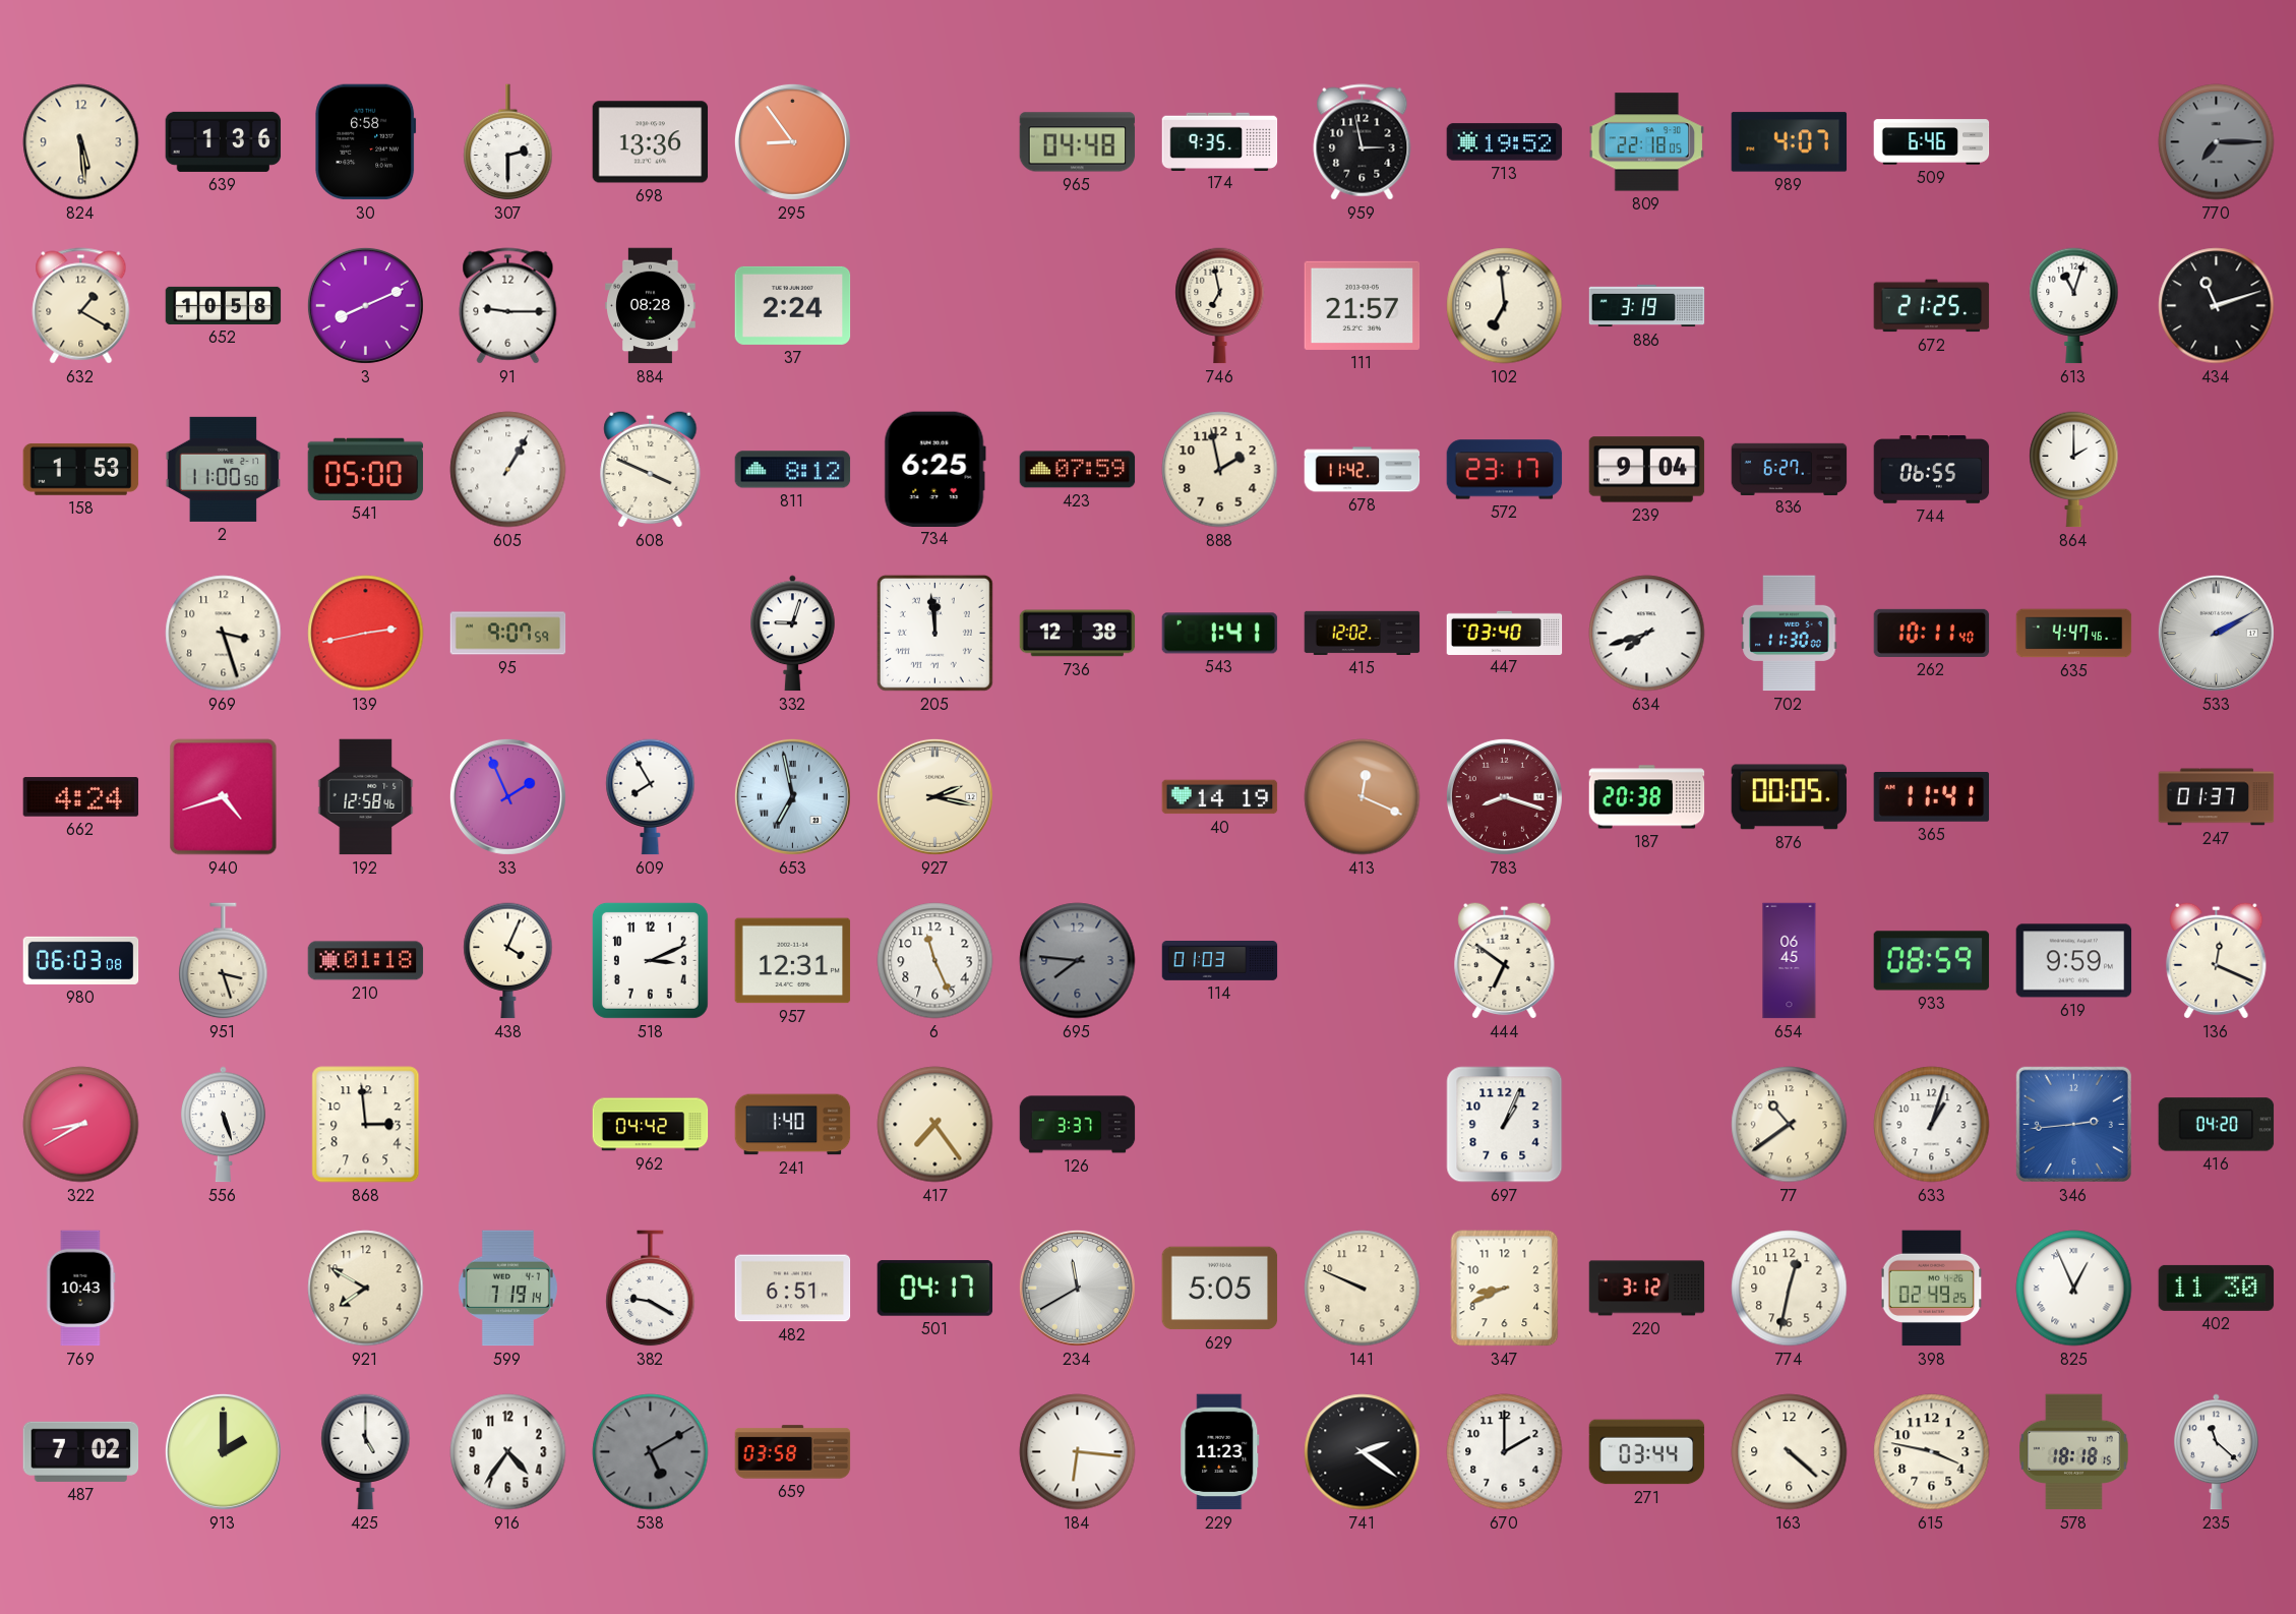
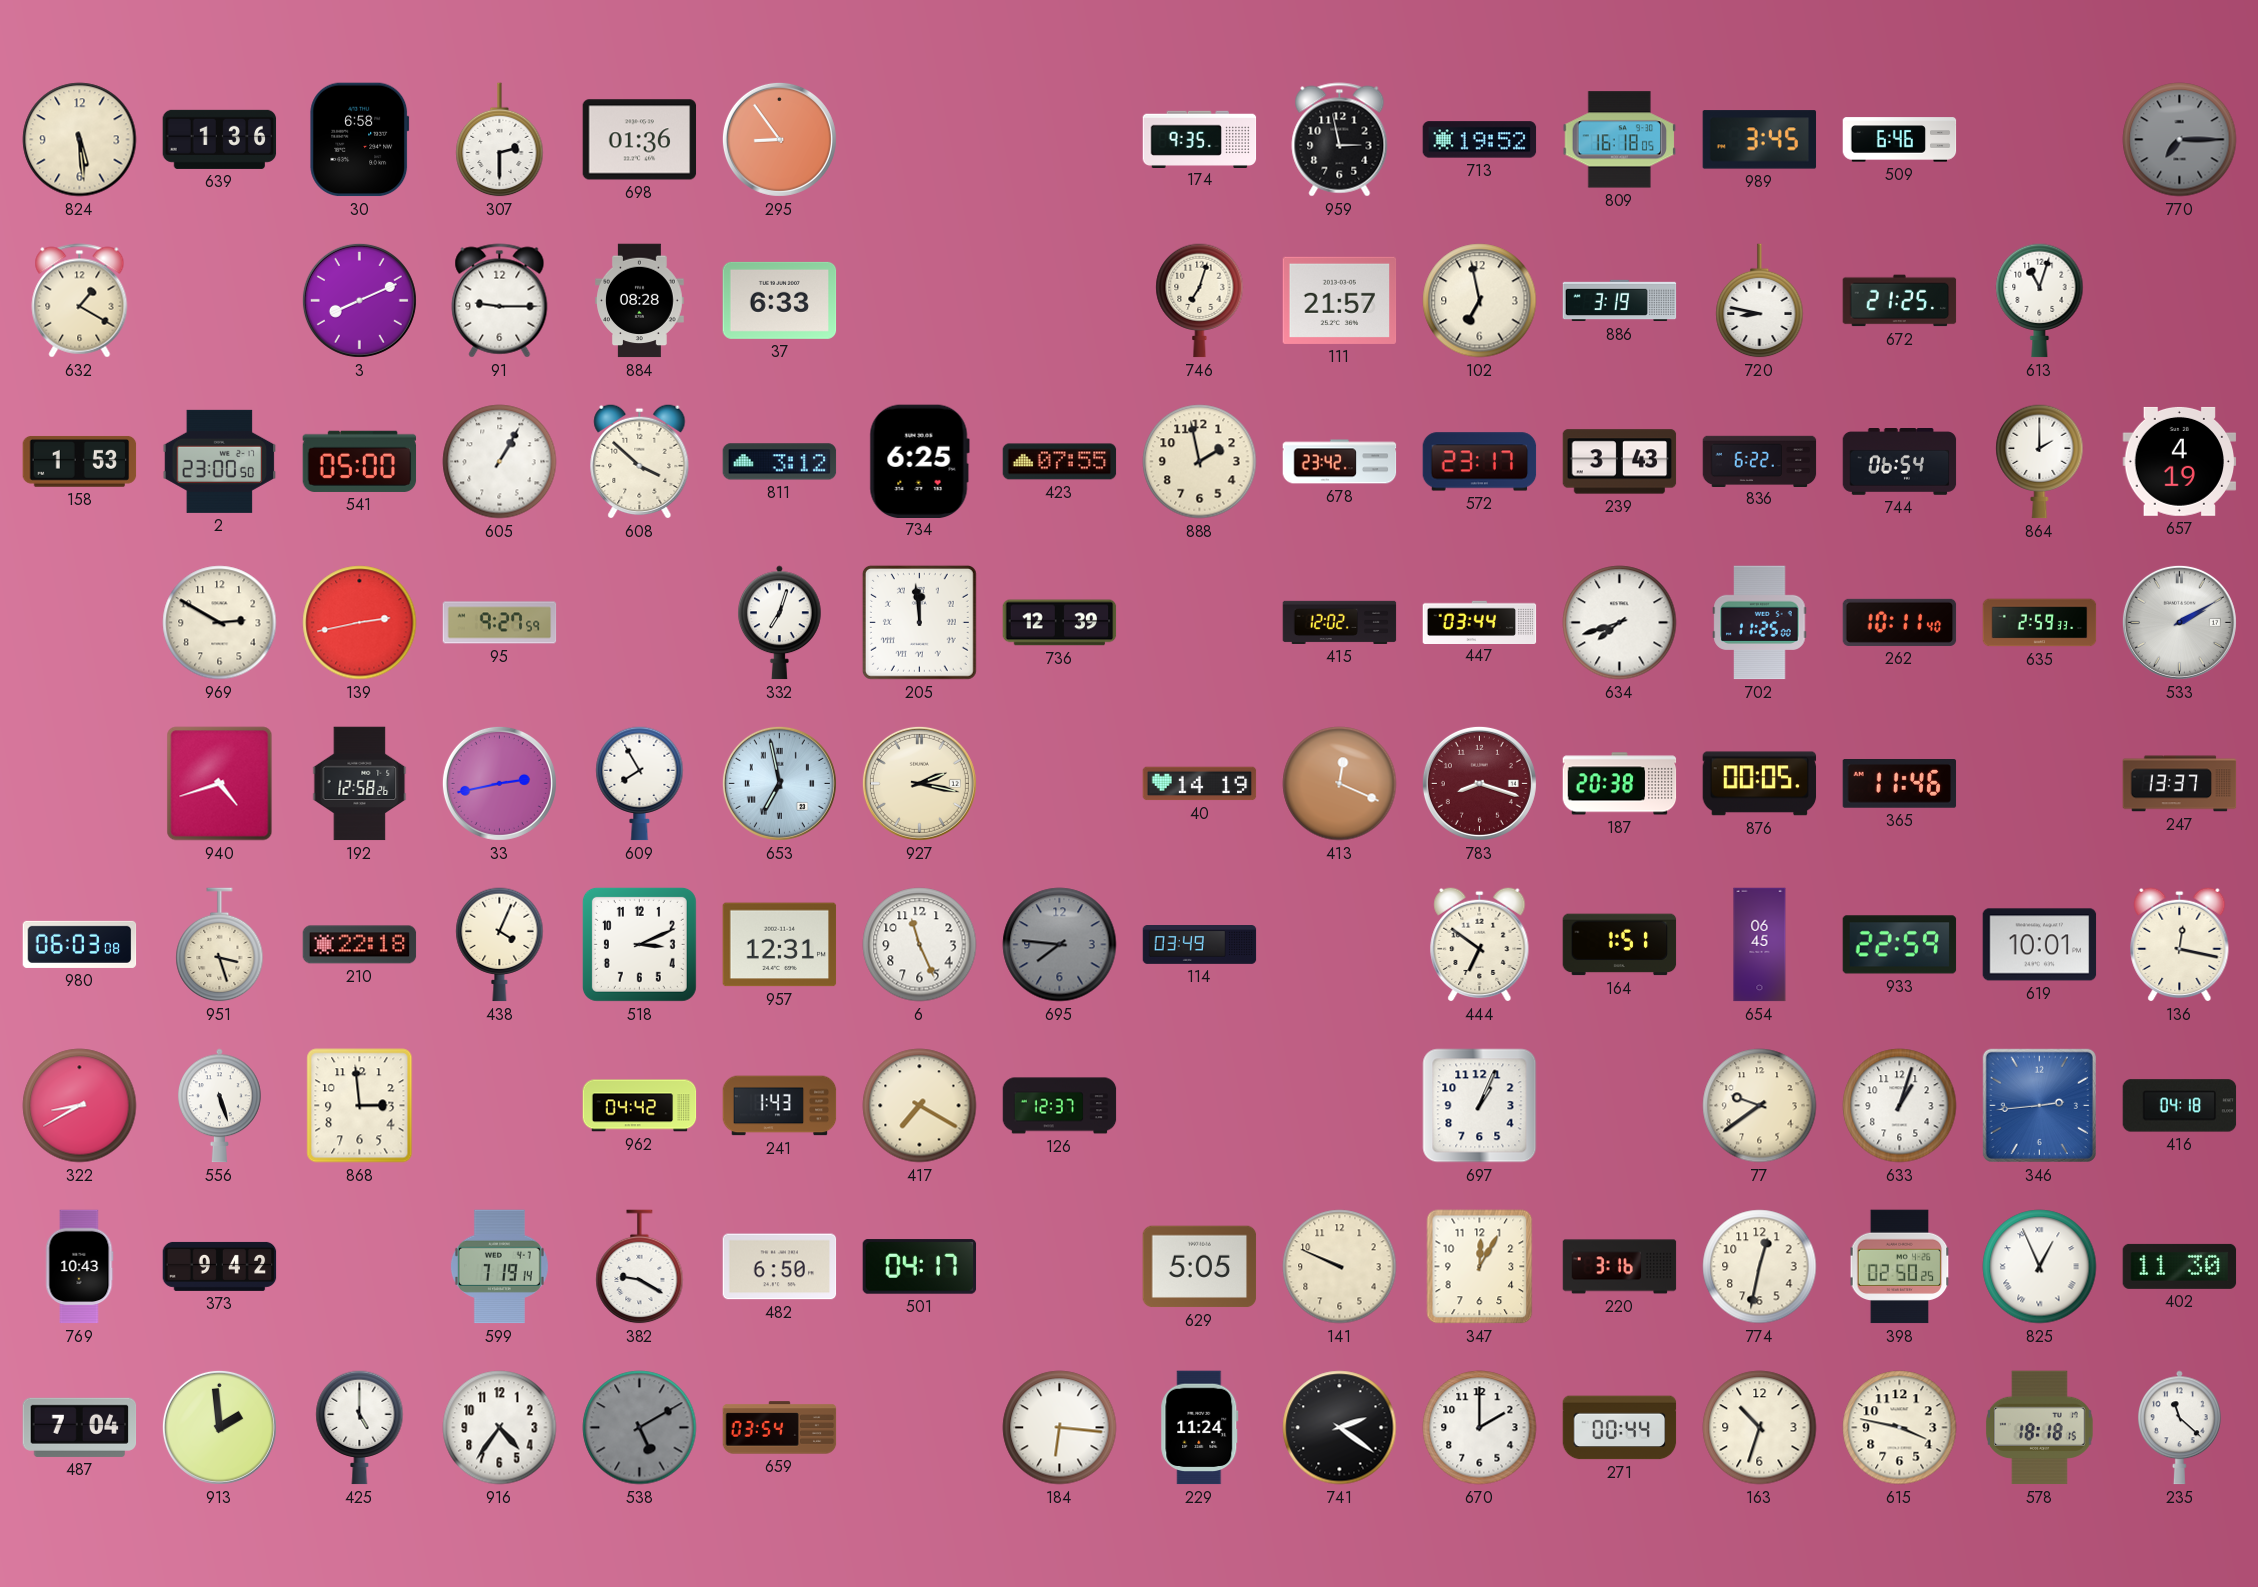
698: 13:36 -> 01:36 (640, 140)
965: 04:48 -> none (1078, 142)
809: 22:18 -> 16:18 (1620, 140)
989: 4:07 -> 3:45 (1760, 140)
652: 10:58 -> none (224, 305)
37: 2:24 -> 6:33 (780, 300)
746: 6:58 -> 7:03 (1200, 301)
102: 6:59 -> 6:58 (1480, 301)
720: none -> 8:47 (1760, 301)
434: 11:12 -> none (2217, 306)
2: 11:00 -> 23:00 (220, 461)
608: 3:49 -> 3:52 (640, 461)
811: 8:12 -> 3:12 (780, 462)
423: 07:59 -> 07:55 (1060, 462)
678: 11:42 -> 23:42 (1340, 462)
239: 9:04 -> 3:43 (1620, 462)
836: 6:27 -> 6:22 (1760, 461)
744: 06:55 -> 06:54 (1900, 462)
657: none -> 4:19 (2180, 461)
969: 3:27 -> 2:50 (220, 623)
95: 9:07 -> 9:27 (500, 623)
332: 9:03 -> 7:03 (780, 623)
736: 12:38 -> 12:39 (1060, 623)
543: 1:41 -> none (1220, 634)
447: 03:40 -> 03:44 (1480, 622)
702: 11:30 -> 11:25 (1760, 623)
635: 4:47 -> 2:59 (2040, 623)
662: 4:24 -> none (81, 797)
192: 12:58:46 -> 12:58:26 (360, 784)
33: 1:56 -> 2:43 (499, 783)
365: 11:41 -> 11:46 (1900, 784)
247: 01:37 -> 13:37 (2180, 784)
210: 01:18 -> 22:18 (360, 945)
114: 01:03 -> 03:49 (1200, 945)
164: none -> 1:51 (1620, 945)
933: 08:59 -> 22:59 (1900, 945)
619: 9:59 -> 10:01 (2040, 945)
136: 12:19 -> 12:17 (2180, 944)
241: 1:40 -> 1:43 (780, 1106)
417: 7:24 -> 7:20 (920, 1106)
126: 3:37 -> 12:37 (1060, 1106)
77: 10:39 -> 9:39 (1760, 1106)
416: 04:20 -> 04:18 (2180, 1106)
373: none -> 9:42 (220, 1266)
921: 7:50 -> none (366, 1289)
482: 6:51 -> 6:50 (780, 1267)
234: 11:40 -> none (1077, 1288)
347: 8:41 -> 12:05 (1480, 1267)
220: 3:12 -> 3:16 (1620, 1267)
398: 02:49 -> 02:50 (1900, 1267)
487: 7:02 -> 7:04 (80, 1427)
913: 2:00 -> 1:59 (219, 1427)
659: 03:58 -> 03:54 (780, 1428)
229: 11:23 -> 11:24 (1200, 1428)
271: 03:44 -> 00:44 (1620, 1428)
163: 4:22 -> 10:33 (1760, 1428)
